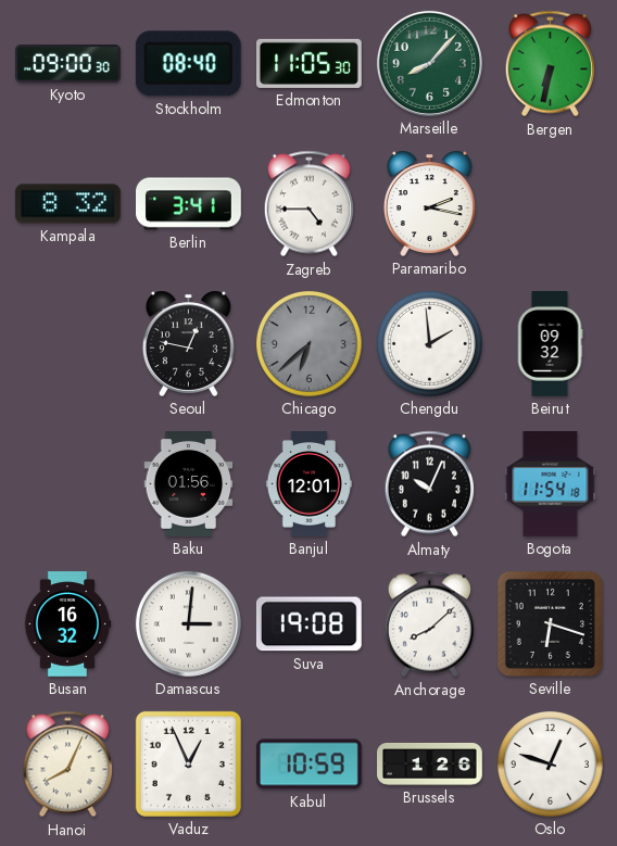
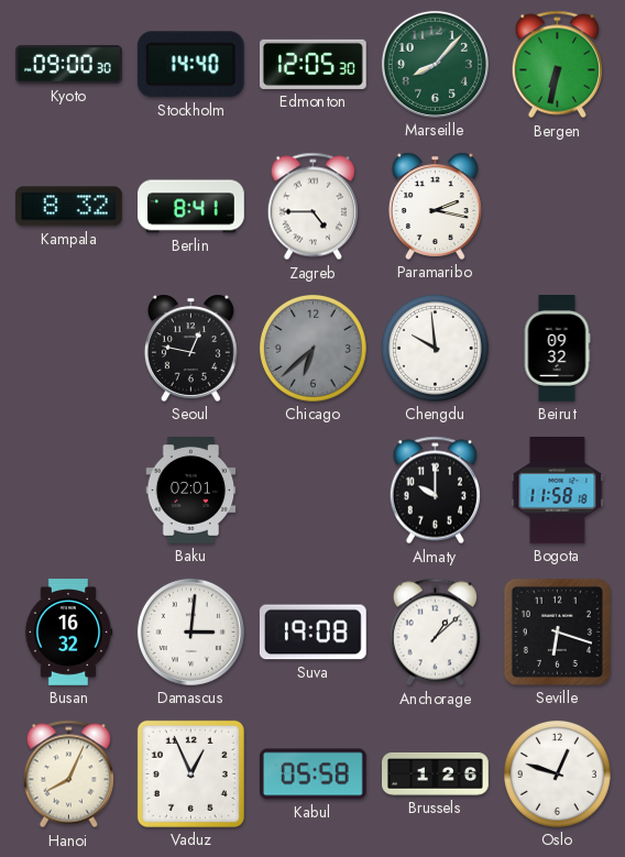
Stockholm: 08:40 -> 14:40 (190, 65)
Edmonton: 11:05 -> 12:05 (314, 64)
Berlin: 3:41 -> 8:41 (191, 207)
Chengdu: 1:59 -> 9:59 (435, 348)
Baku: 01:56 -> 02:01 (191, 491)
Banjul: 12:01 -> none (308, 484)
Almaty: 10:04 -> 10:00 (435, 491)
Bogota: 11:54 -> 11:58 (558, 491)
Anchorage: 8:08 -> 1:08 (435, 633)
Kabul: 10:59 -> 05:58 (312, 774)
